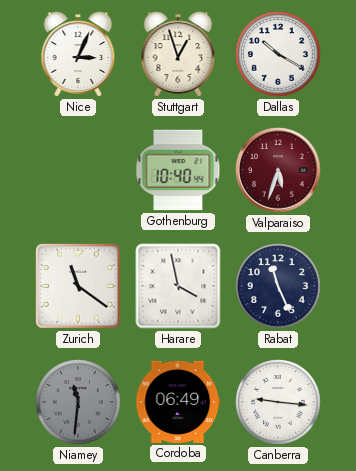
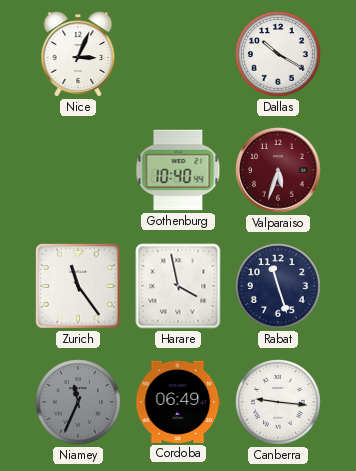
Stuttgart: 12:57 -> none (178, 54)
Zurich: 11:21 -> 11:24 (79, 287)
Rabat: 11:26 -> 11:27 (278, 286)
Niamey: 11:31 -> 11:34 (78, 402)
